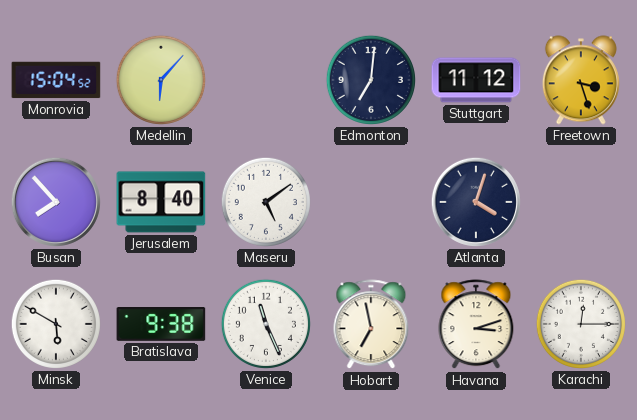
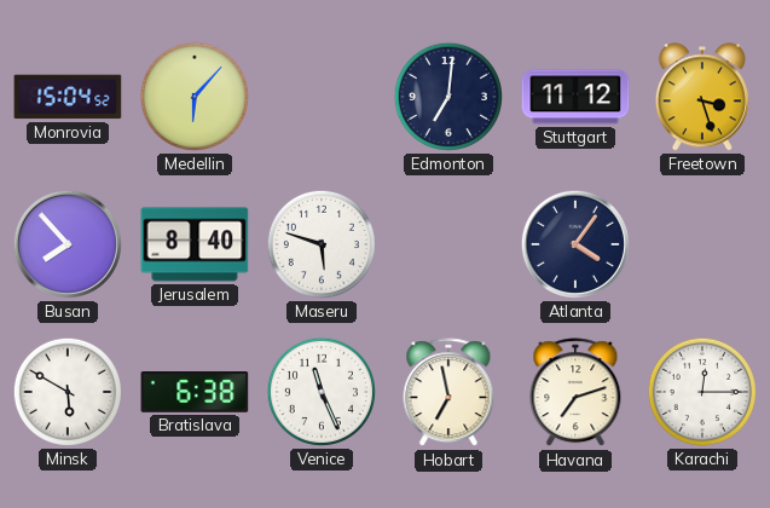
Maseru: 5:09 -> 5:48 (322, 244)
Atlanta: 4:03 -> 4:06 (575, 244)
Bratislava: 9:38 -> 6:38 (195, 393)
Havana: 3:12 -> 7:12 (575, 393)
